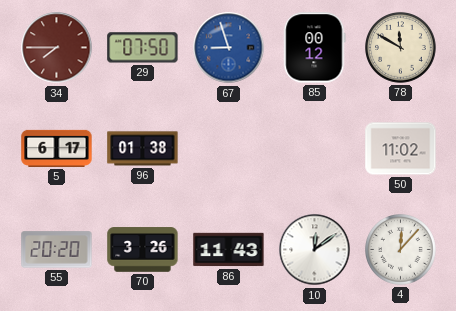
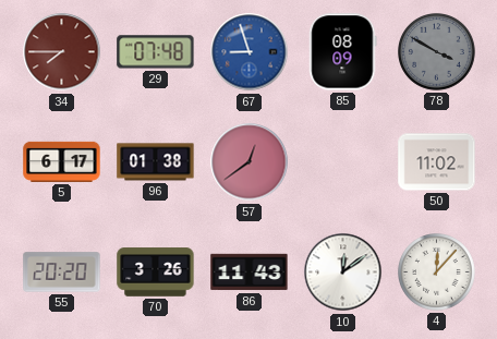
29: 07:50 -> 07:48 (156, 52)
85: 00:12 -> 08:09 (343, 52)
78: 11:50 -> 3:50 (437, 52)
78 dial: cream -> grey (437, 52)
57: none -> 12:39 (250, 162)
